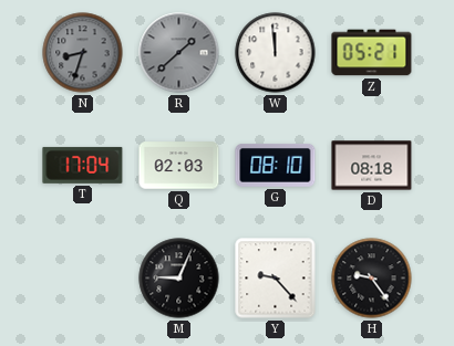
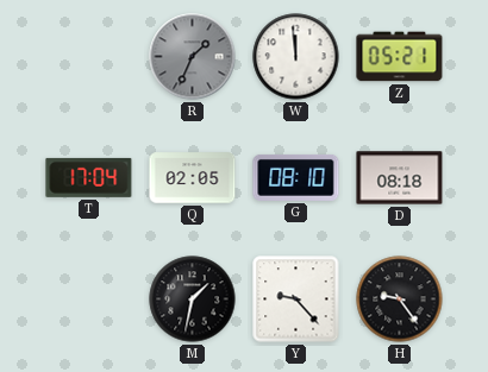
N: 8:33 -> none (83, 53)
R: 1:38 -> 1:34 (193, 57)
Q: 02:03 -> 02:05 (193, 178)
M: 9:04 -> 1:32 (193, 300)
